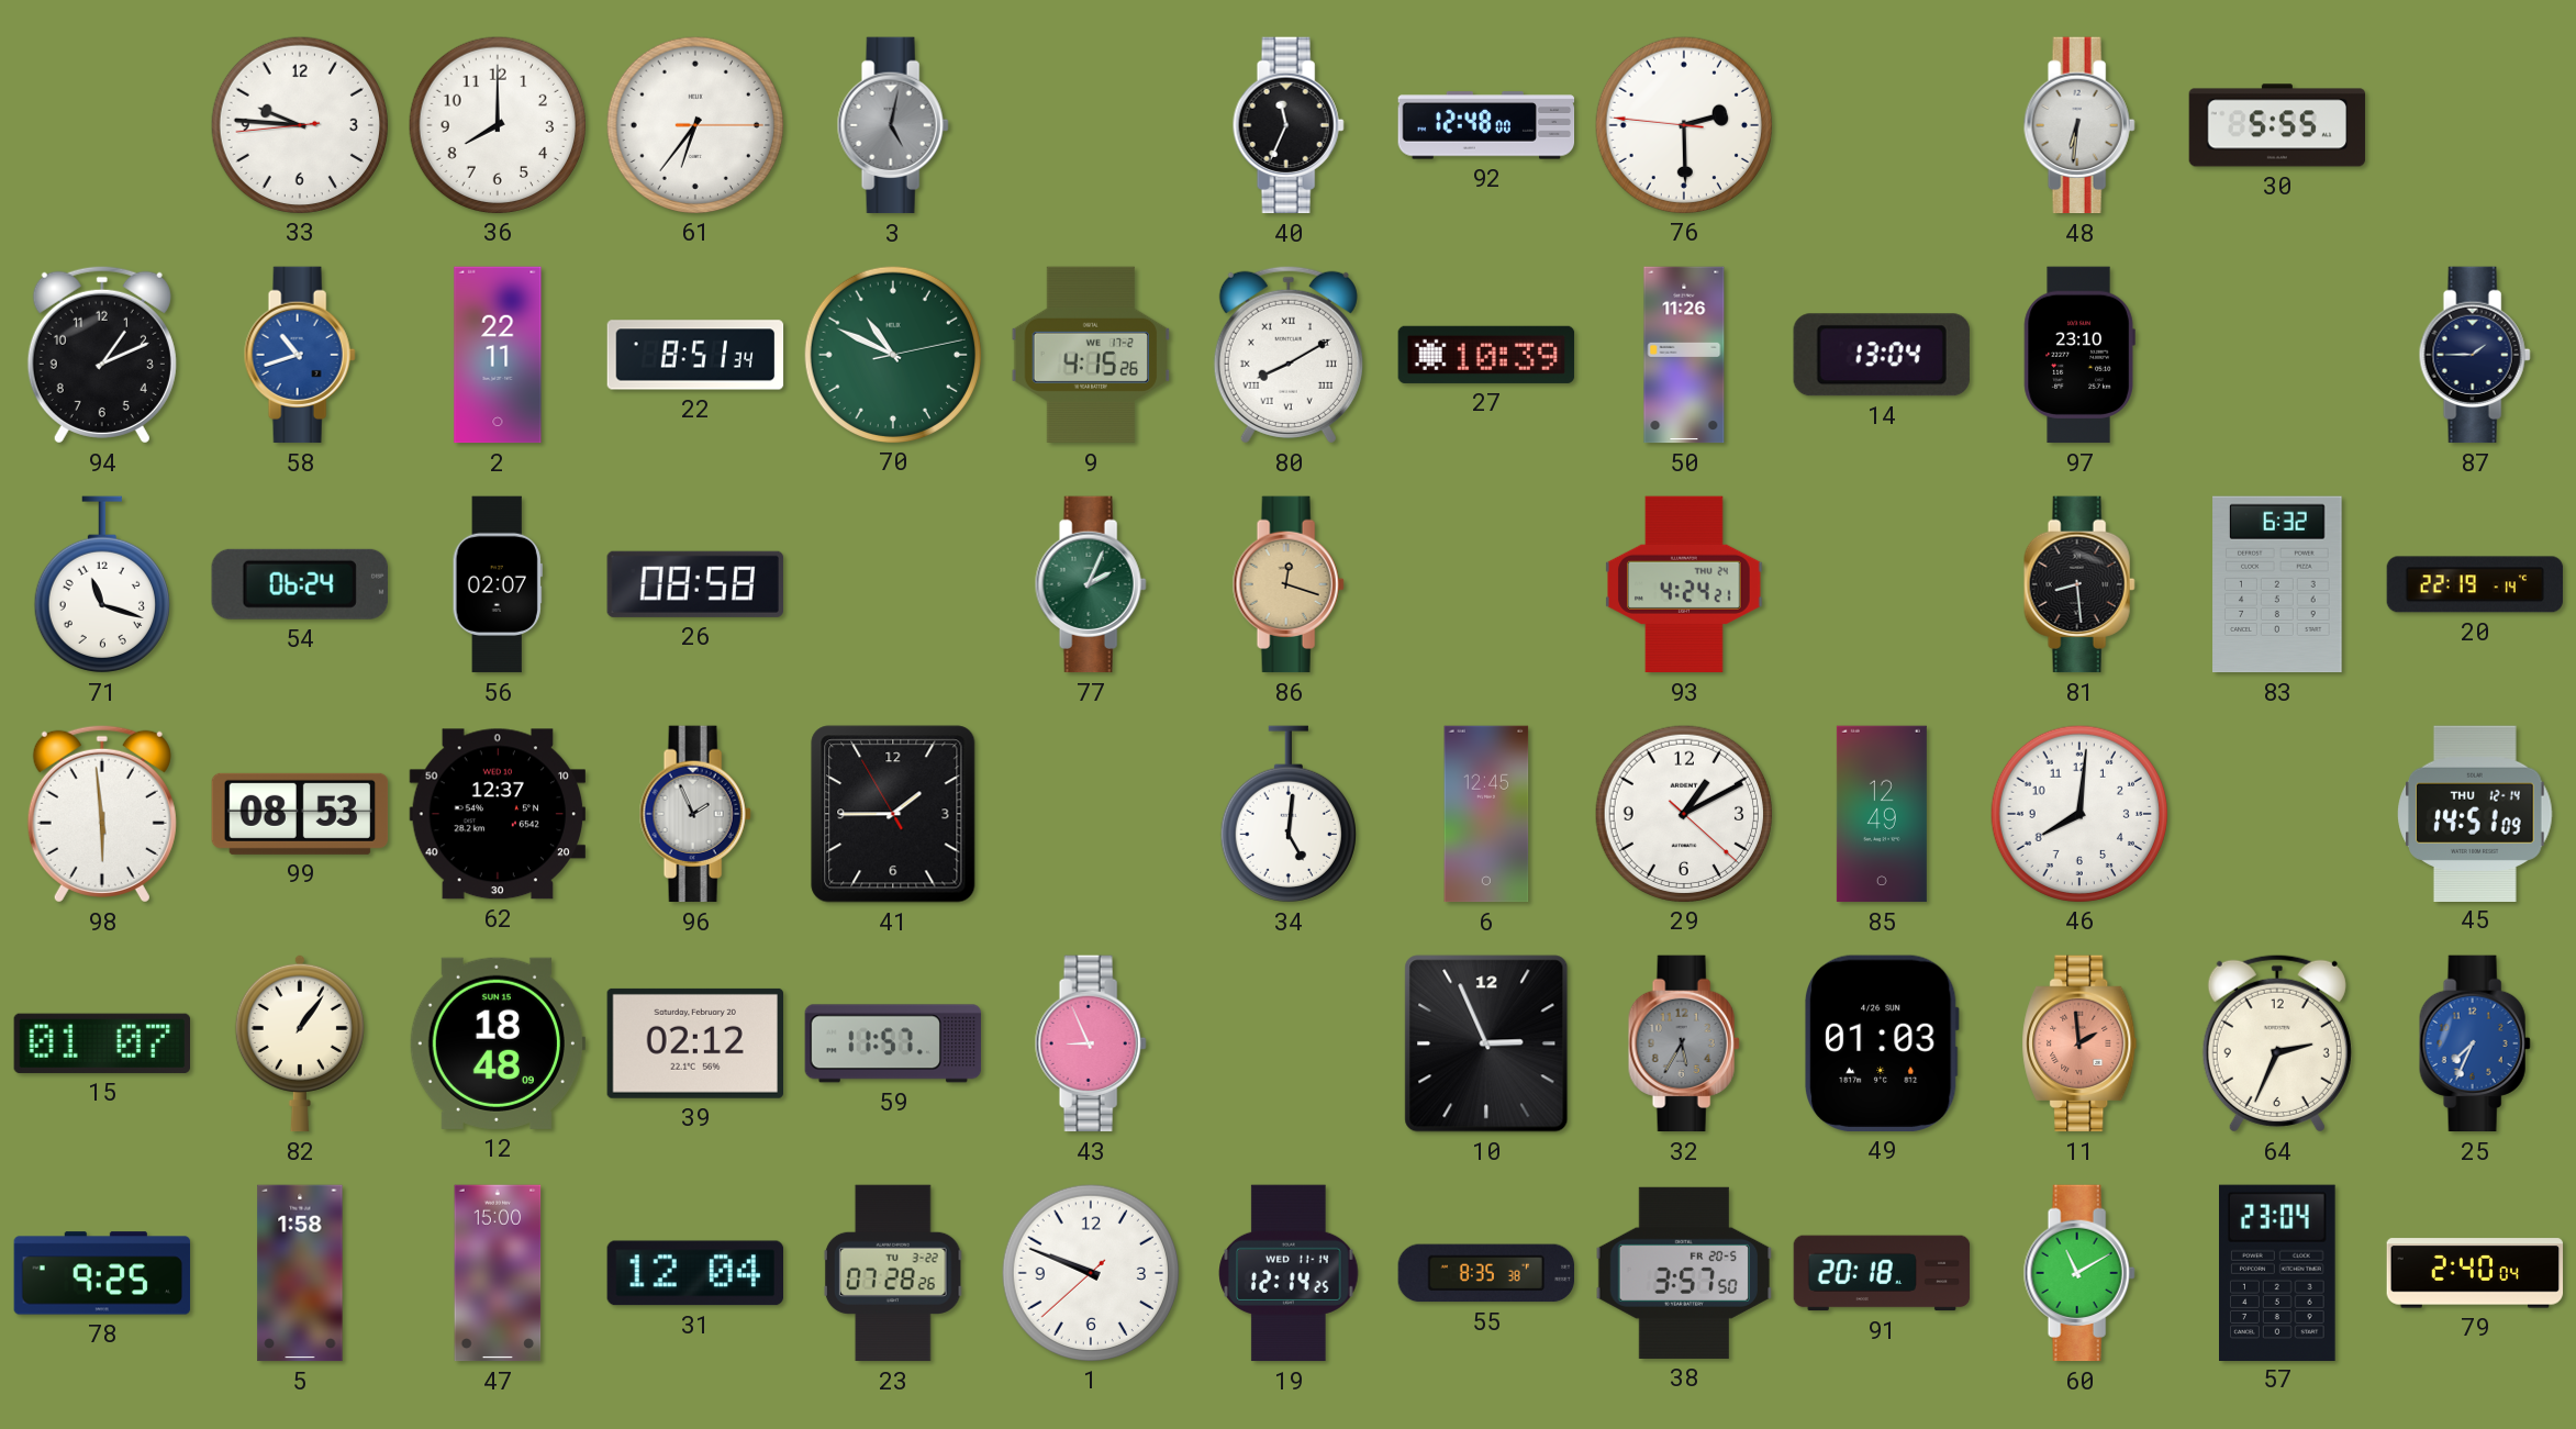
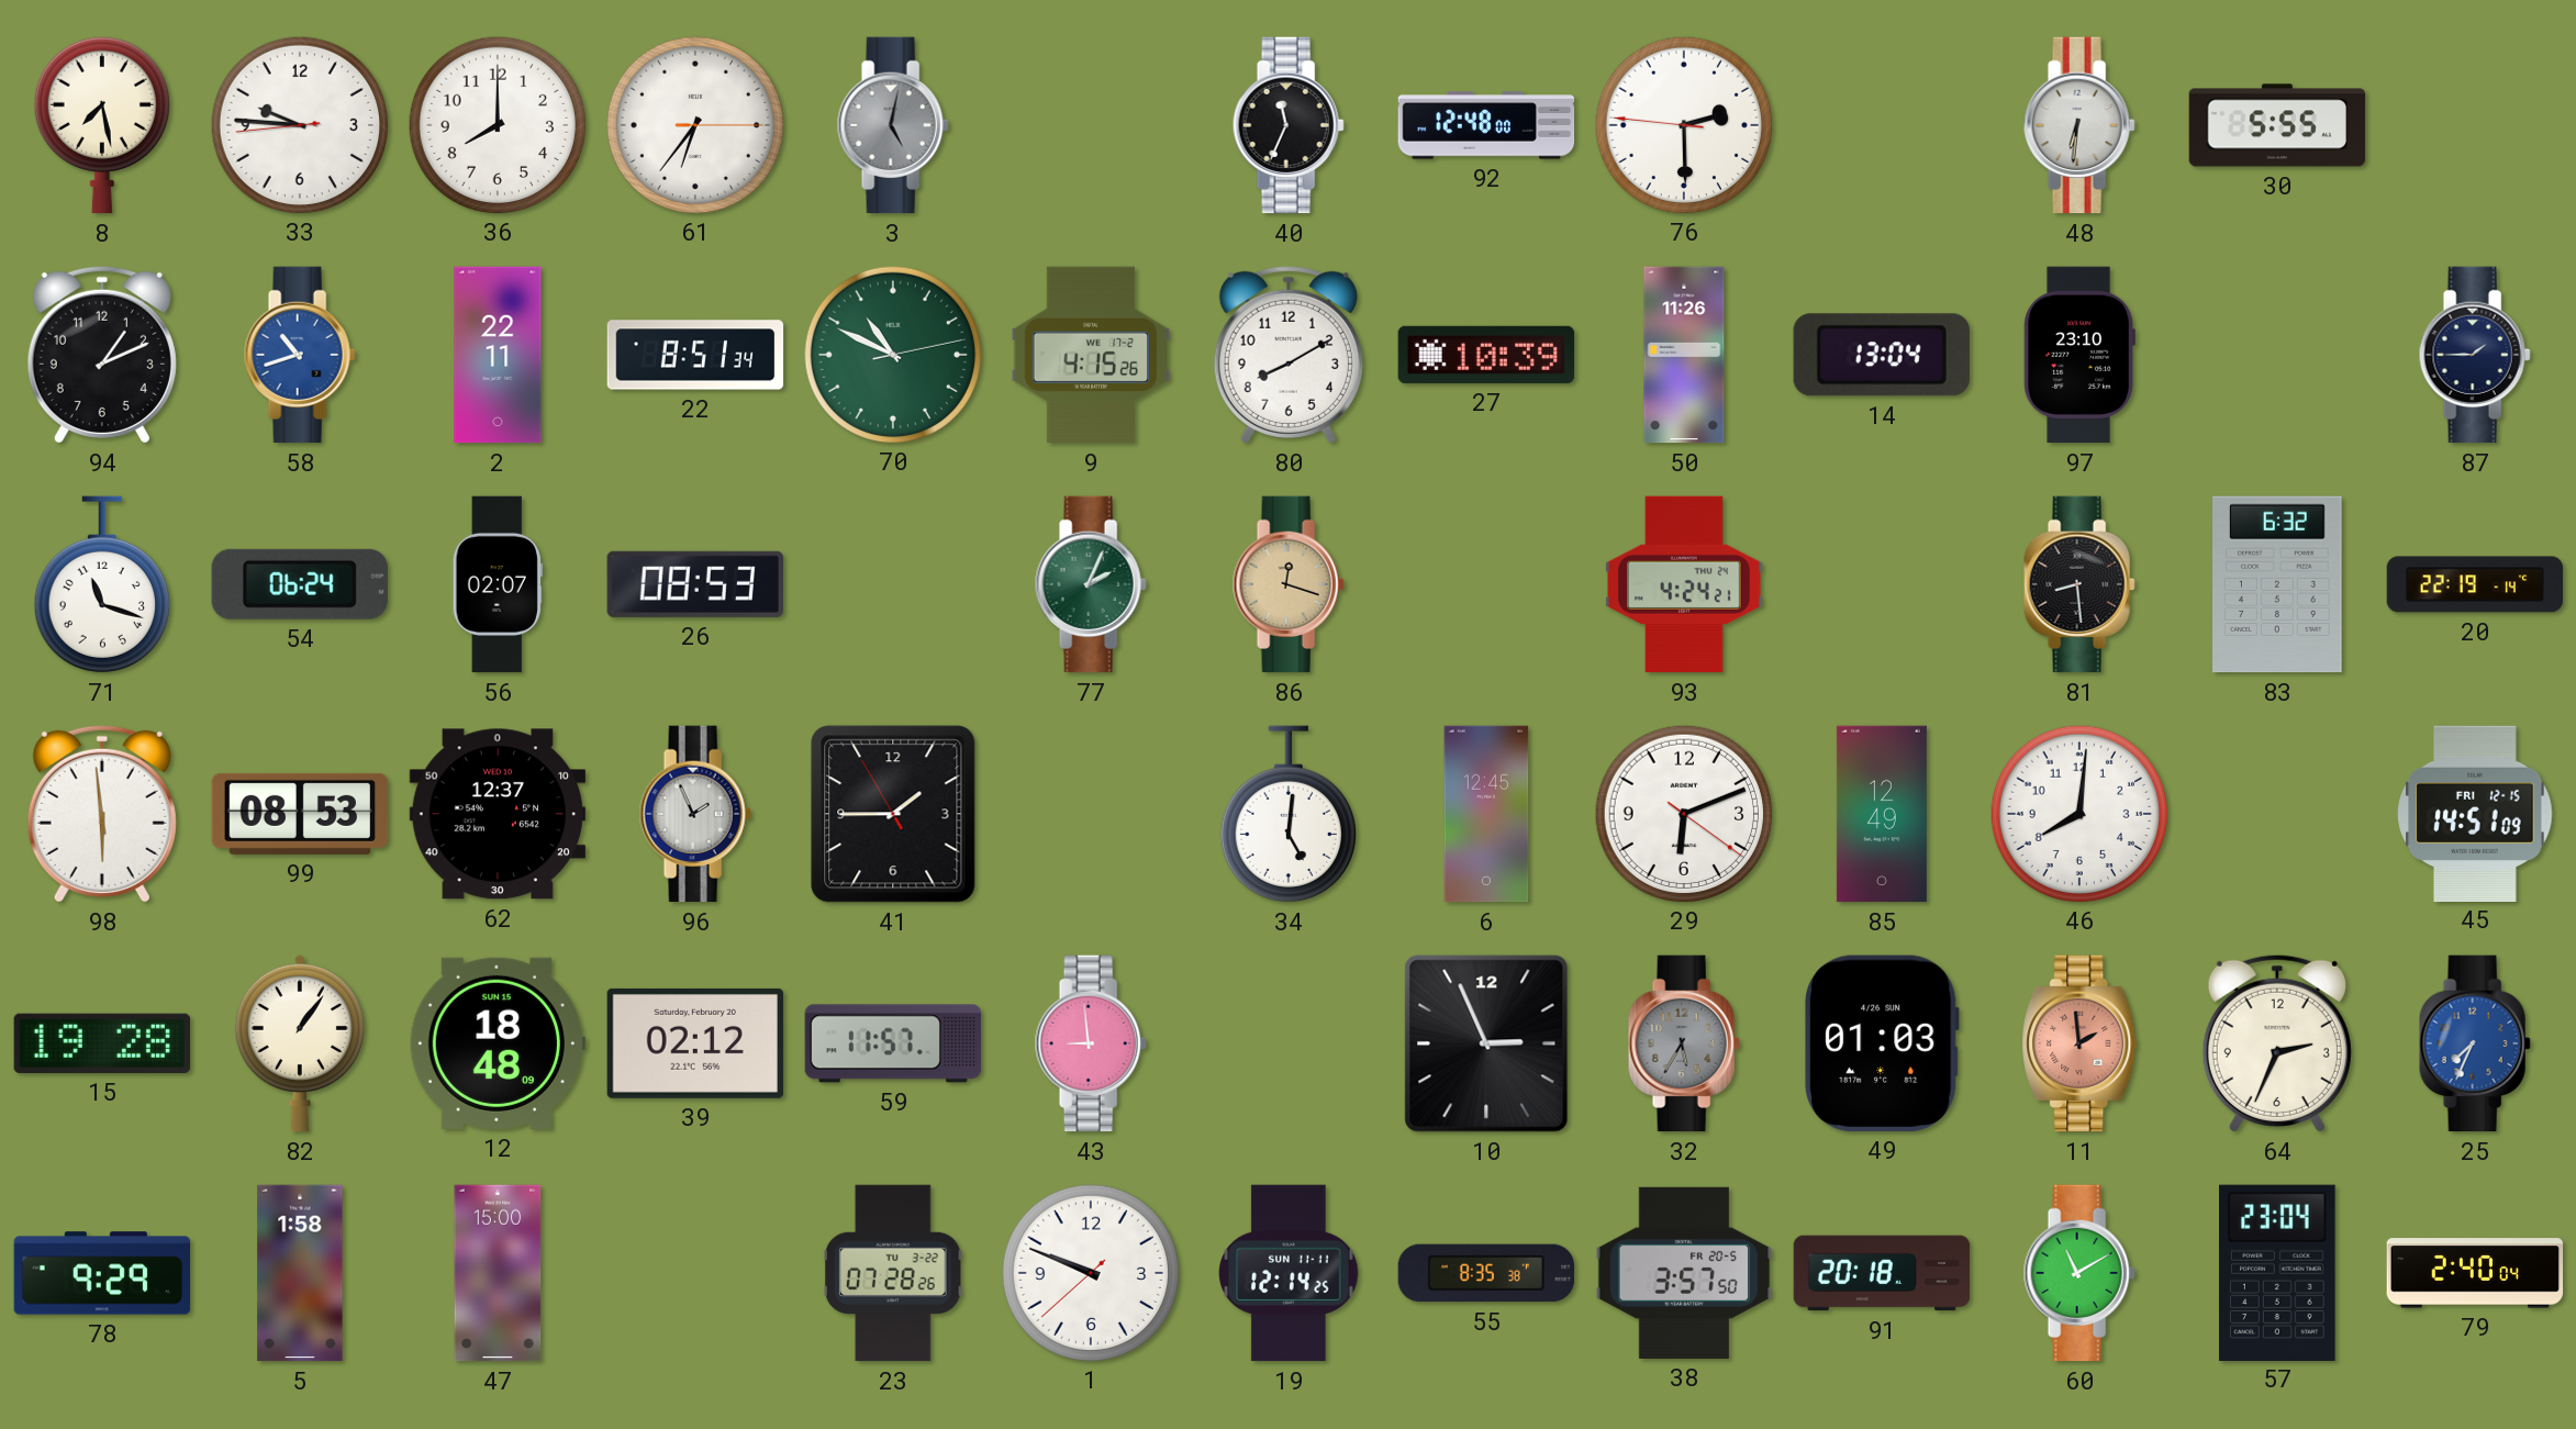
8: none -> 7:28 (102, 125)
80 numerals: Roman -> Arabic (1289, 355)
26: 08:58 -> 08:53 (695, 584)
29: 1:10 -> 6:11 (1683, 813)
45 date: THU 12-14 -> FRI 12-15 (2475, 813)
15: 01:07 -> 19:28 (101, 1043)
43: 8:56 -> 8:59 (1091, 1043)
78: 9:25 -> 9:29 (102, 1273)
31: 12:04 -> none (694, 1273)
19 date: WED 11-14 -> SUN 11-11 (1289, 1273)
